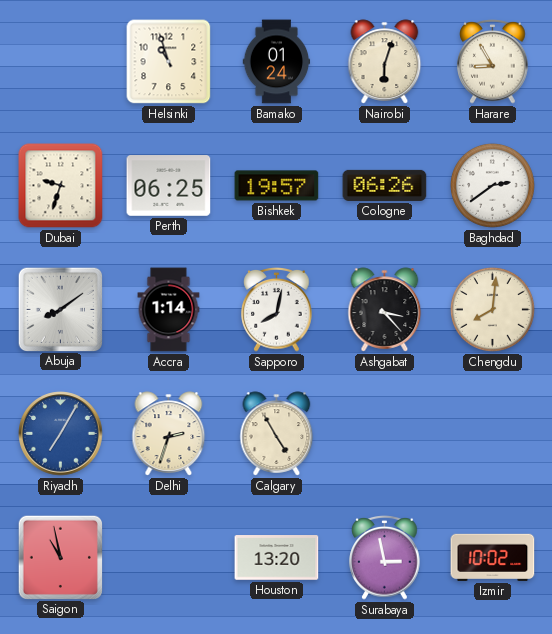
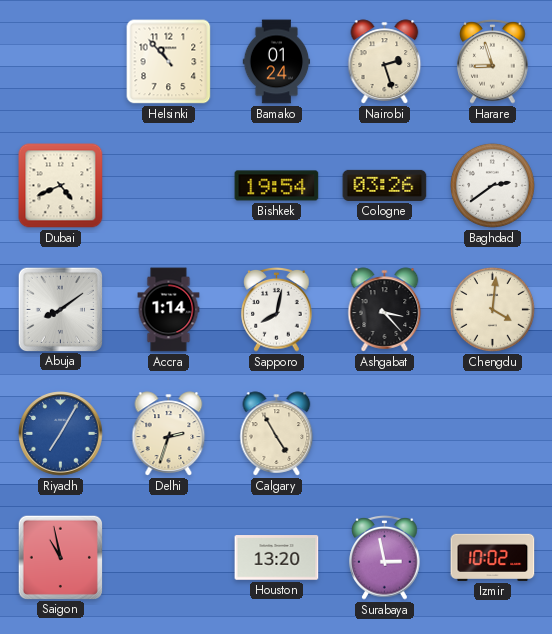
Helsinki: 10:57 -> 10:53 (169, 62)
Nairobi: 6:03 -> 2:27 (385, 62)
Harare: 8:55 -> 8:57 (493, 62)
Dubai: 9:33 -> 4:41 (61, 186)
Perth: 06:25 -> none (169, 186)
Bishkek: 19:57 -> 19:54 (277, 186)
Cologne: 06:26 -> 03:26 (385, 185)
Chengdu: 8:01 -> 4:01 (493, 310)
